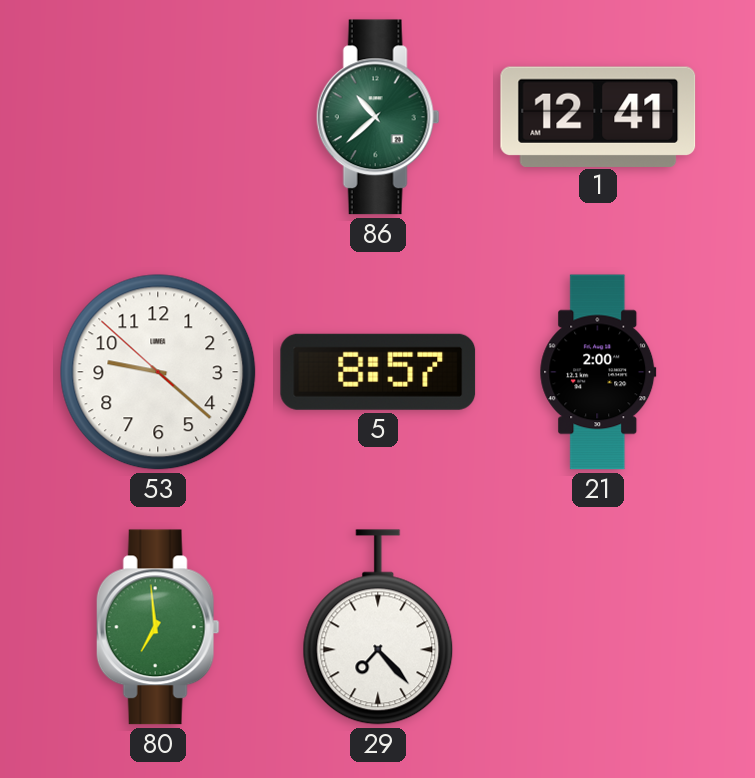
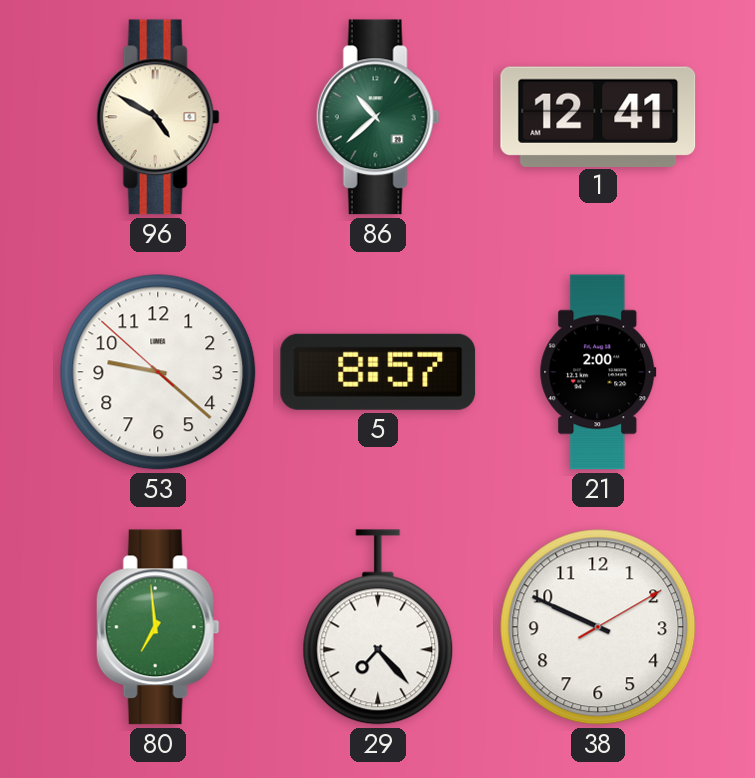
96: none -> 4:50 (158, 117)
38: none -> 9:49 (598, 627)
